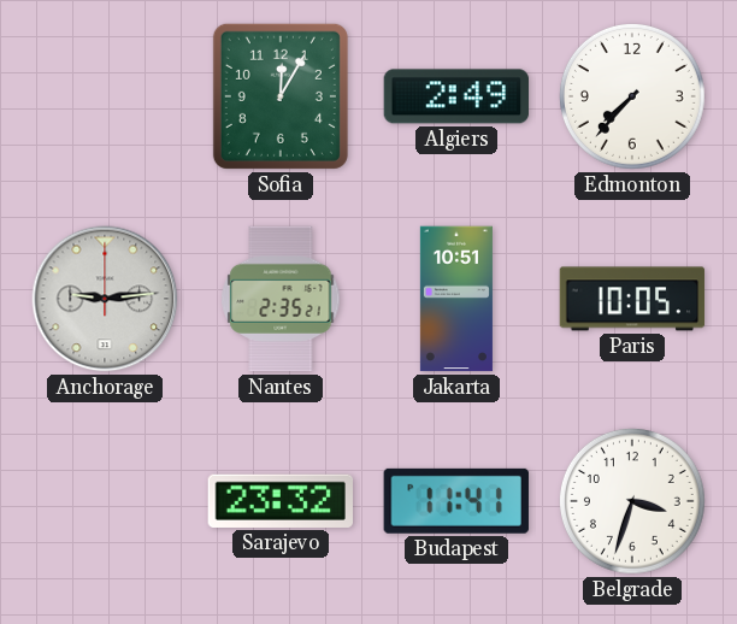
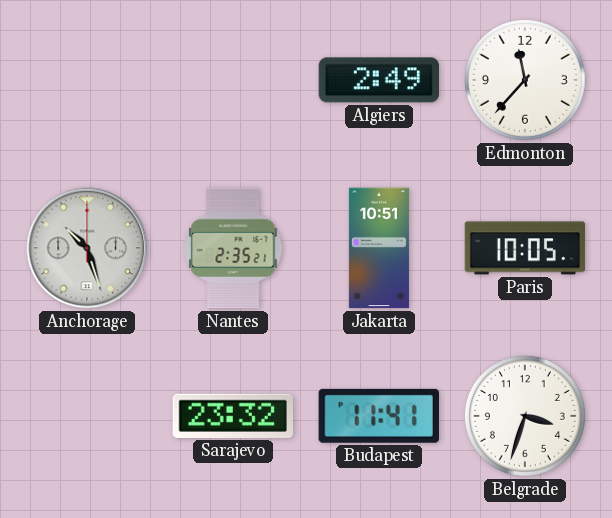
Sofia: 12:05 -> none (281, 96)
Edmonton: 7:37 -> 11:37 (525, 80)
Anchorage: 9:14 -> 10:27 (87, 248)
